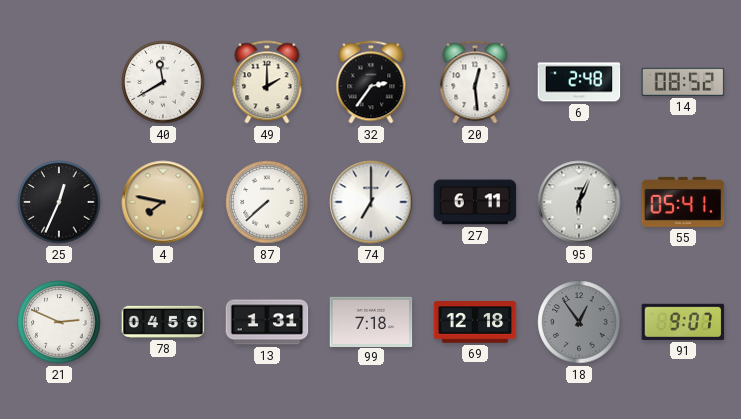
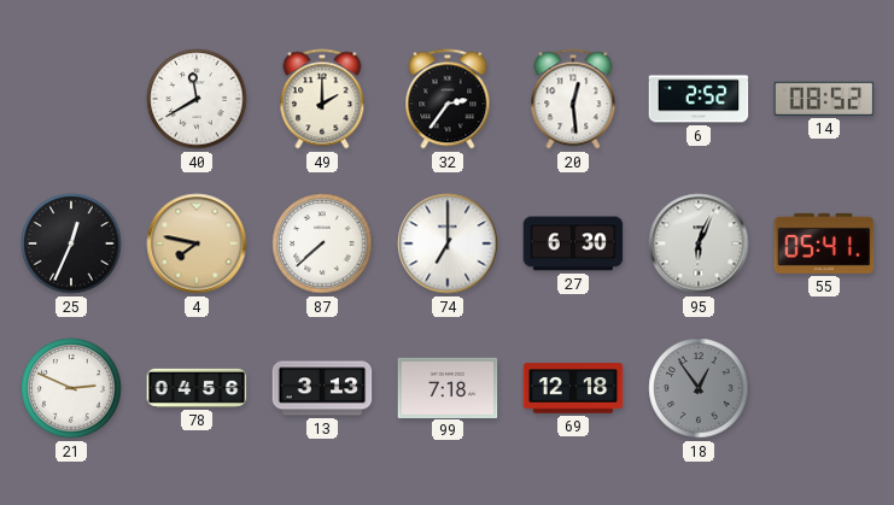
6: 2:48 -> 2:52 (699, 99)
27: 6:11 -> 6:30 (573, 243)
13: 1:31 -> 3:13 (322, 388)
91: 9:07 -> none (683, 322)
